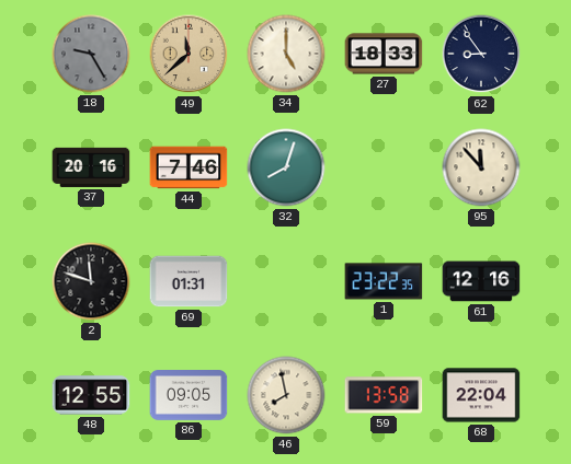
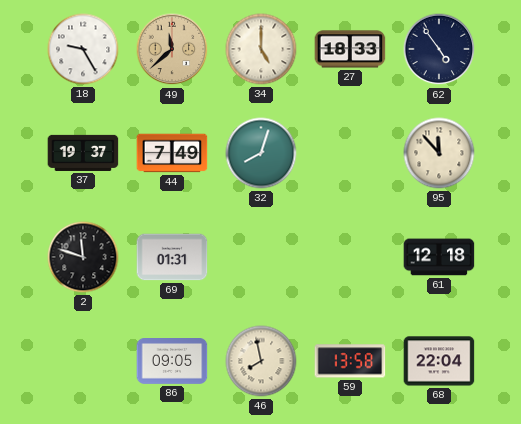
18 dial: grey -> white (83, 49)
62: 8:54 -> 4:54 (439, 49)
37: 20:16 -> 19:37 (83, 153)
44: 7:46 -> 7:49 (172, 153)
1: 23:22 -> none (384, 281)
61: 12:16 -> 12:18 (439, 257)
48: 12:55 -> none (91, 395)
